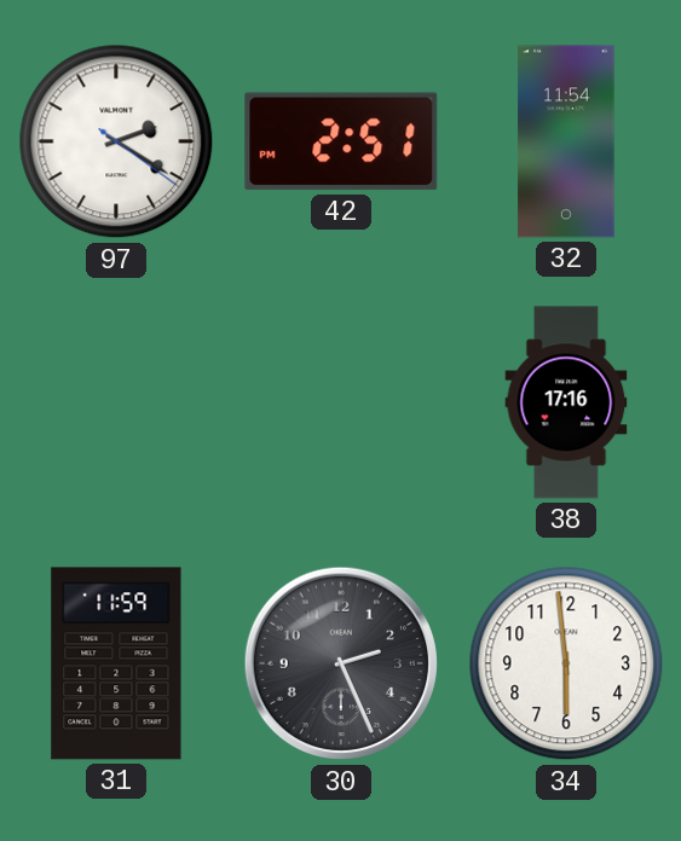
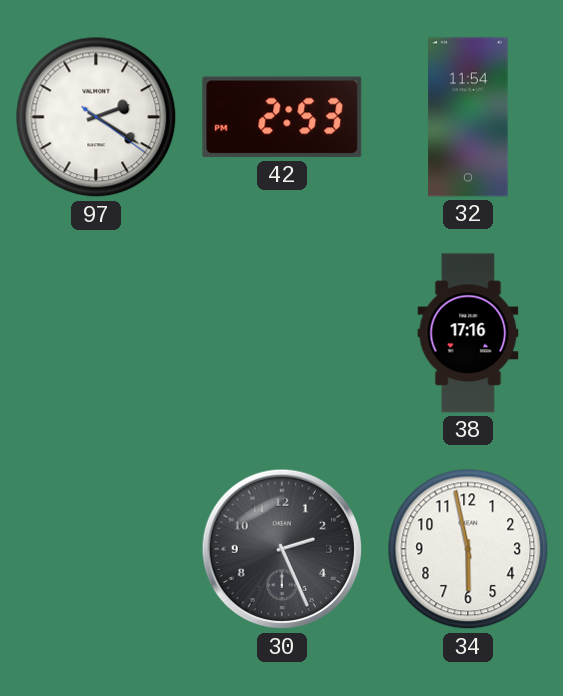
42: 2:51 -> 2:53 (282, 117)
31: 11:59 -> none (116, 663)
34: 5:59 -> 5:58 (468, 549)
